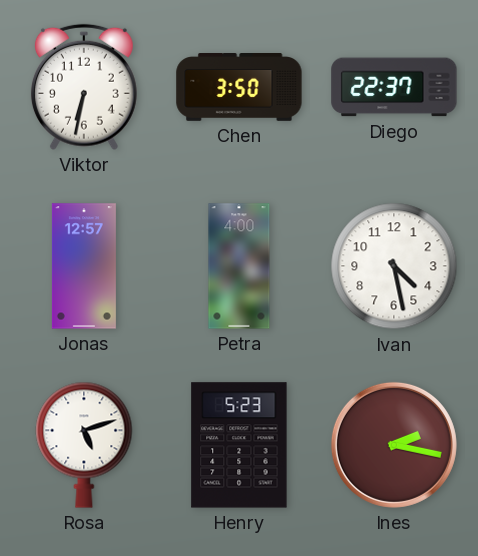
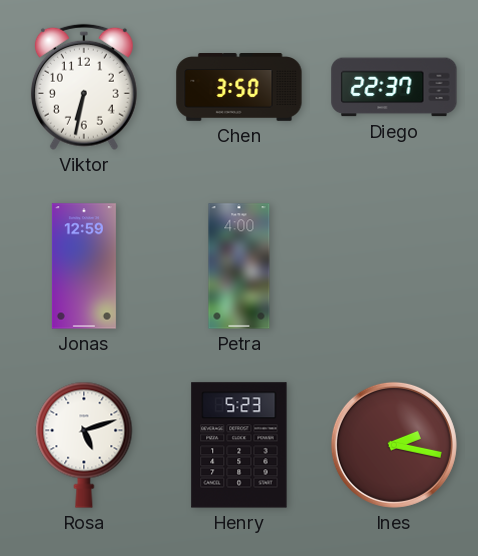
Jonas: 12:57 -> 12:59 (84, 266)
Ivan: 4:28 -> none (394, 266)
